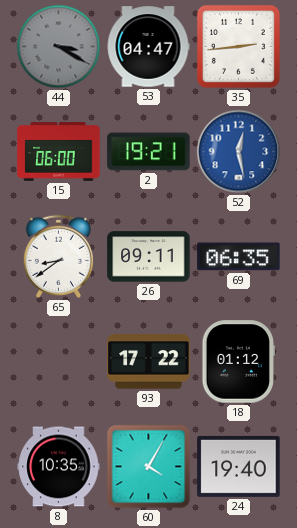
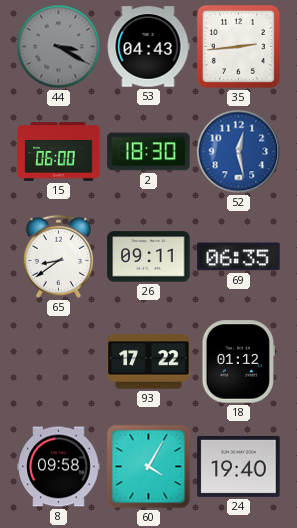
53: 04:47 -> 04:43 (148, 47)
2: 19:21 -> 18:30 (149, 152)
8: 10:35 -> 09:58 (59, 467)
